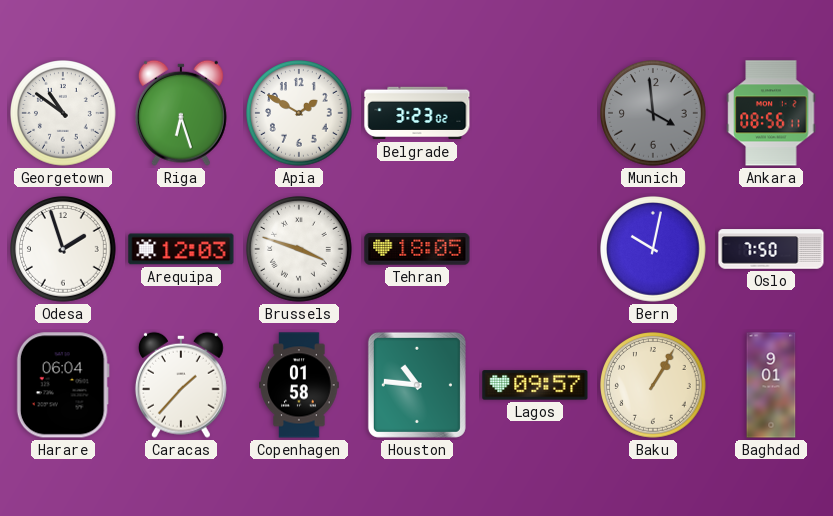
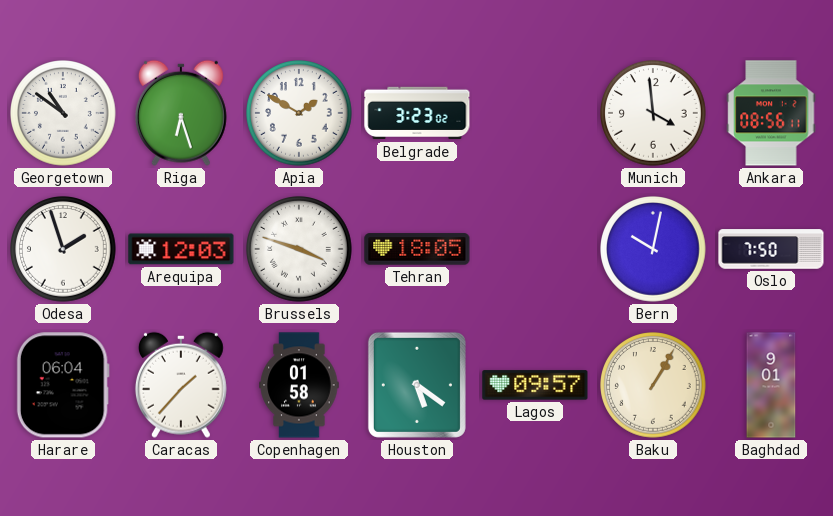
Munich dial: grey -> white (654, 114)
Houston: 10:46 -> 5:21 (417, 385)
